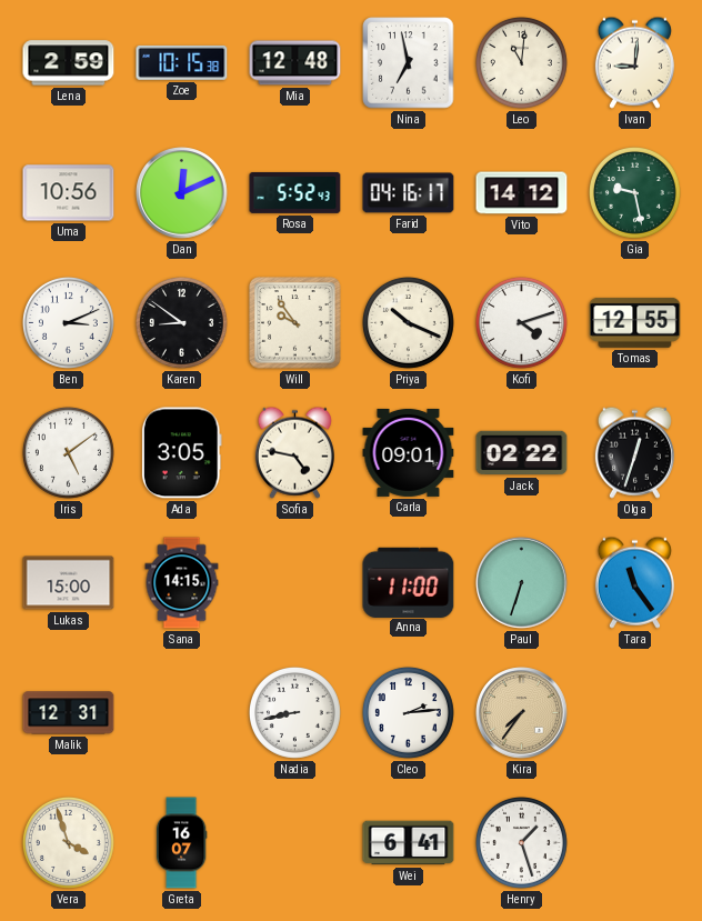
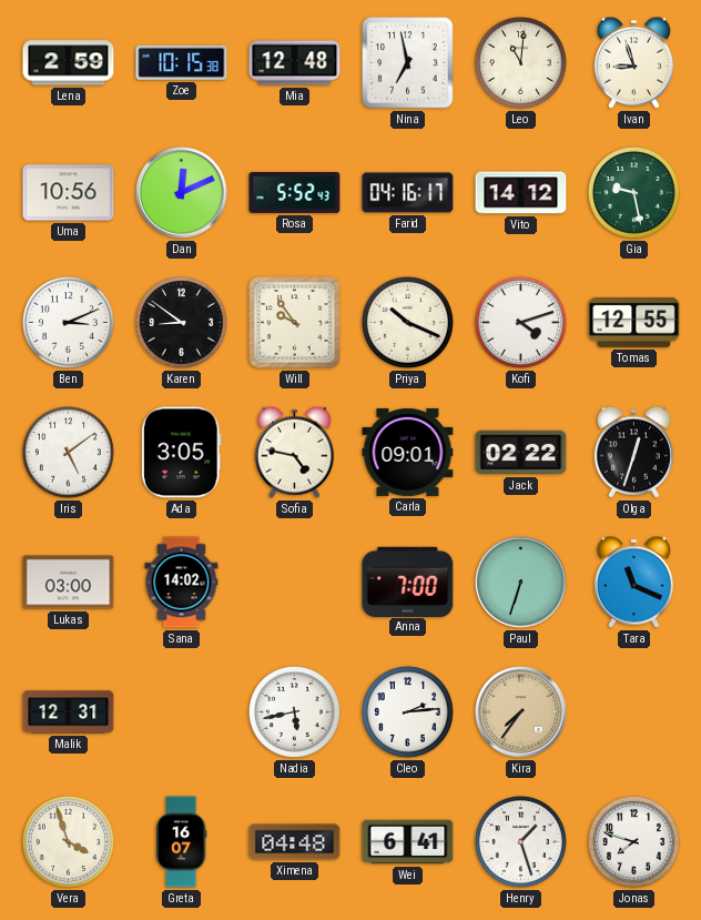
Ivan: 9:01 -> 8:57 (633, 62)
Lukas: 15:00 -> 03:00 (69, 583)
Sana: 14:15 -> 14:02 (182, 583)
Anna: 11:00 -> 7:00 (408, 582)
Tara: 11:24 -> 11:19 (633, 582)
Nadia: 8:43 -> 5:43 (294, 711)
Ximena: none -> 04:48 (295, 842)
Jonas: none -> 7:48 (633, 841)
